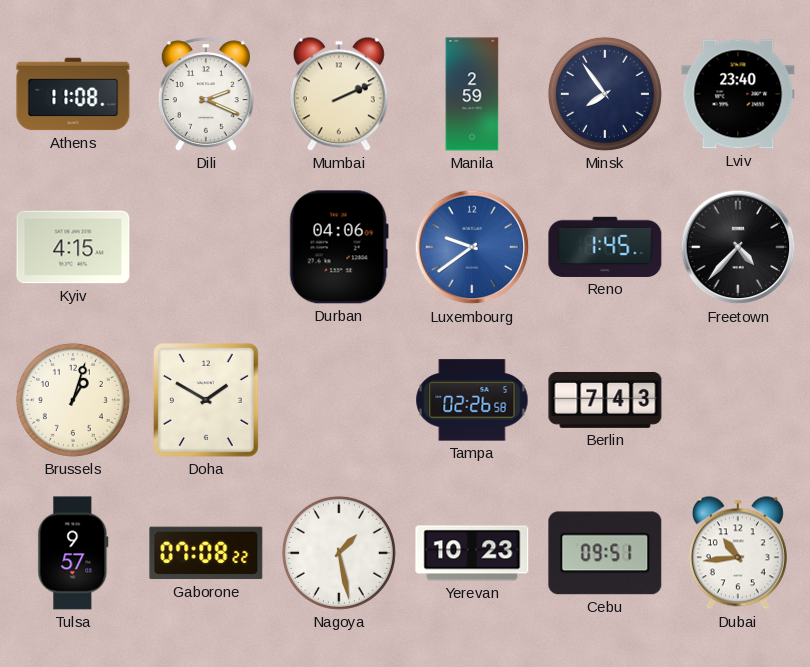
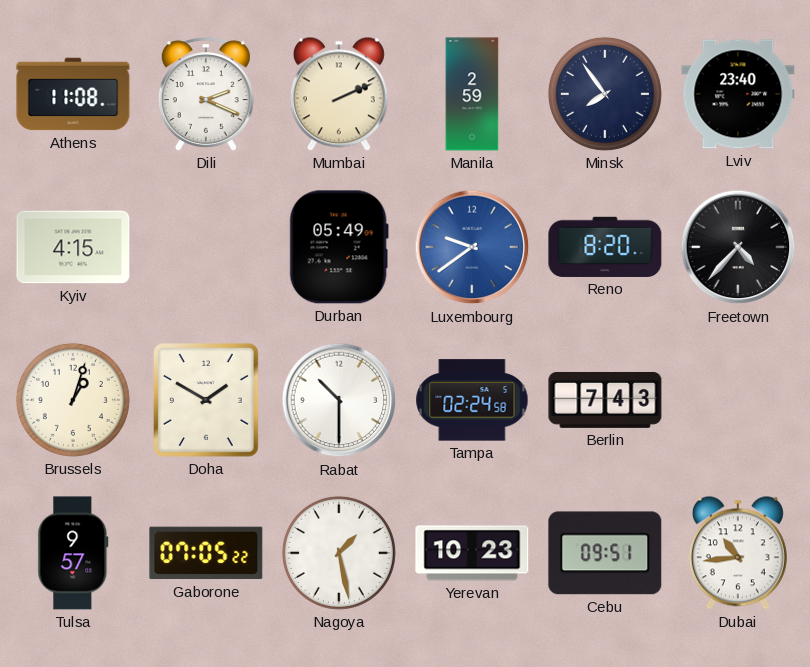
Durban: 04:06 -> 05:49 (339, 247)
Reno: 1:45 -> 8:20 (605, 247)
Rabat: none -> 10:30 (339, 400)
Tampa: 02:26 -> 02:24 (472, 400)
Gaborone: 07:08 -> 07:05 (206, 553)
